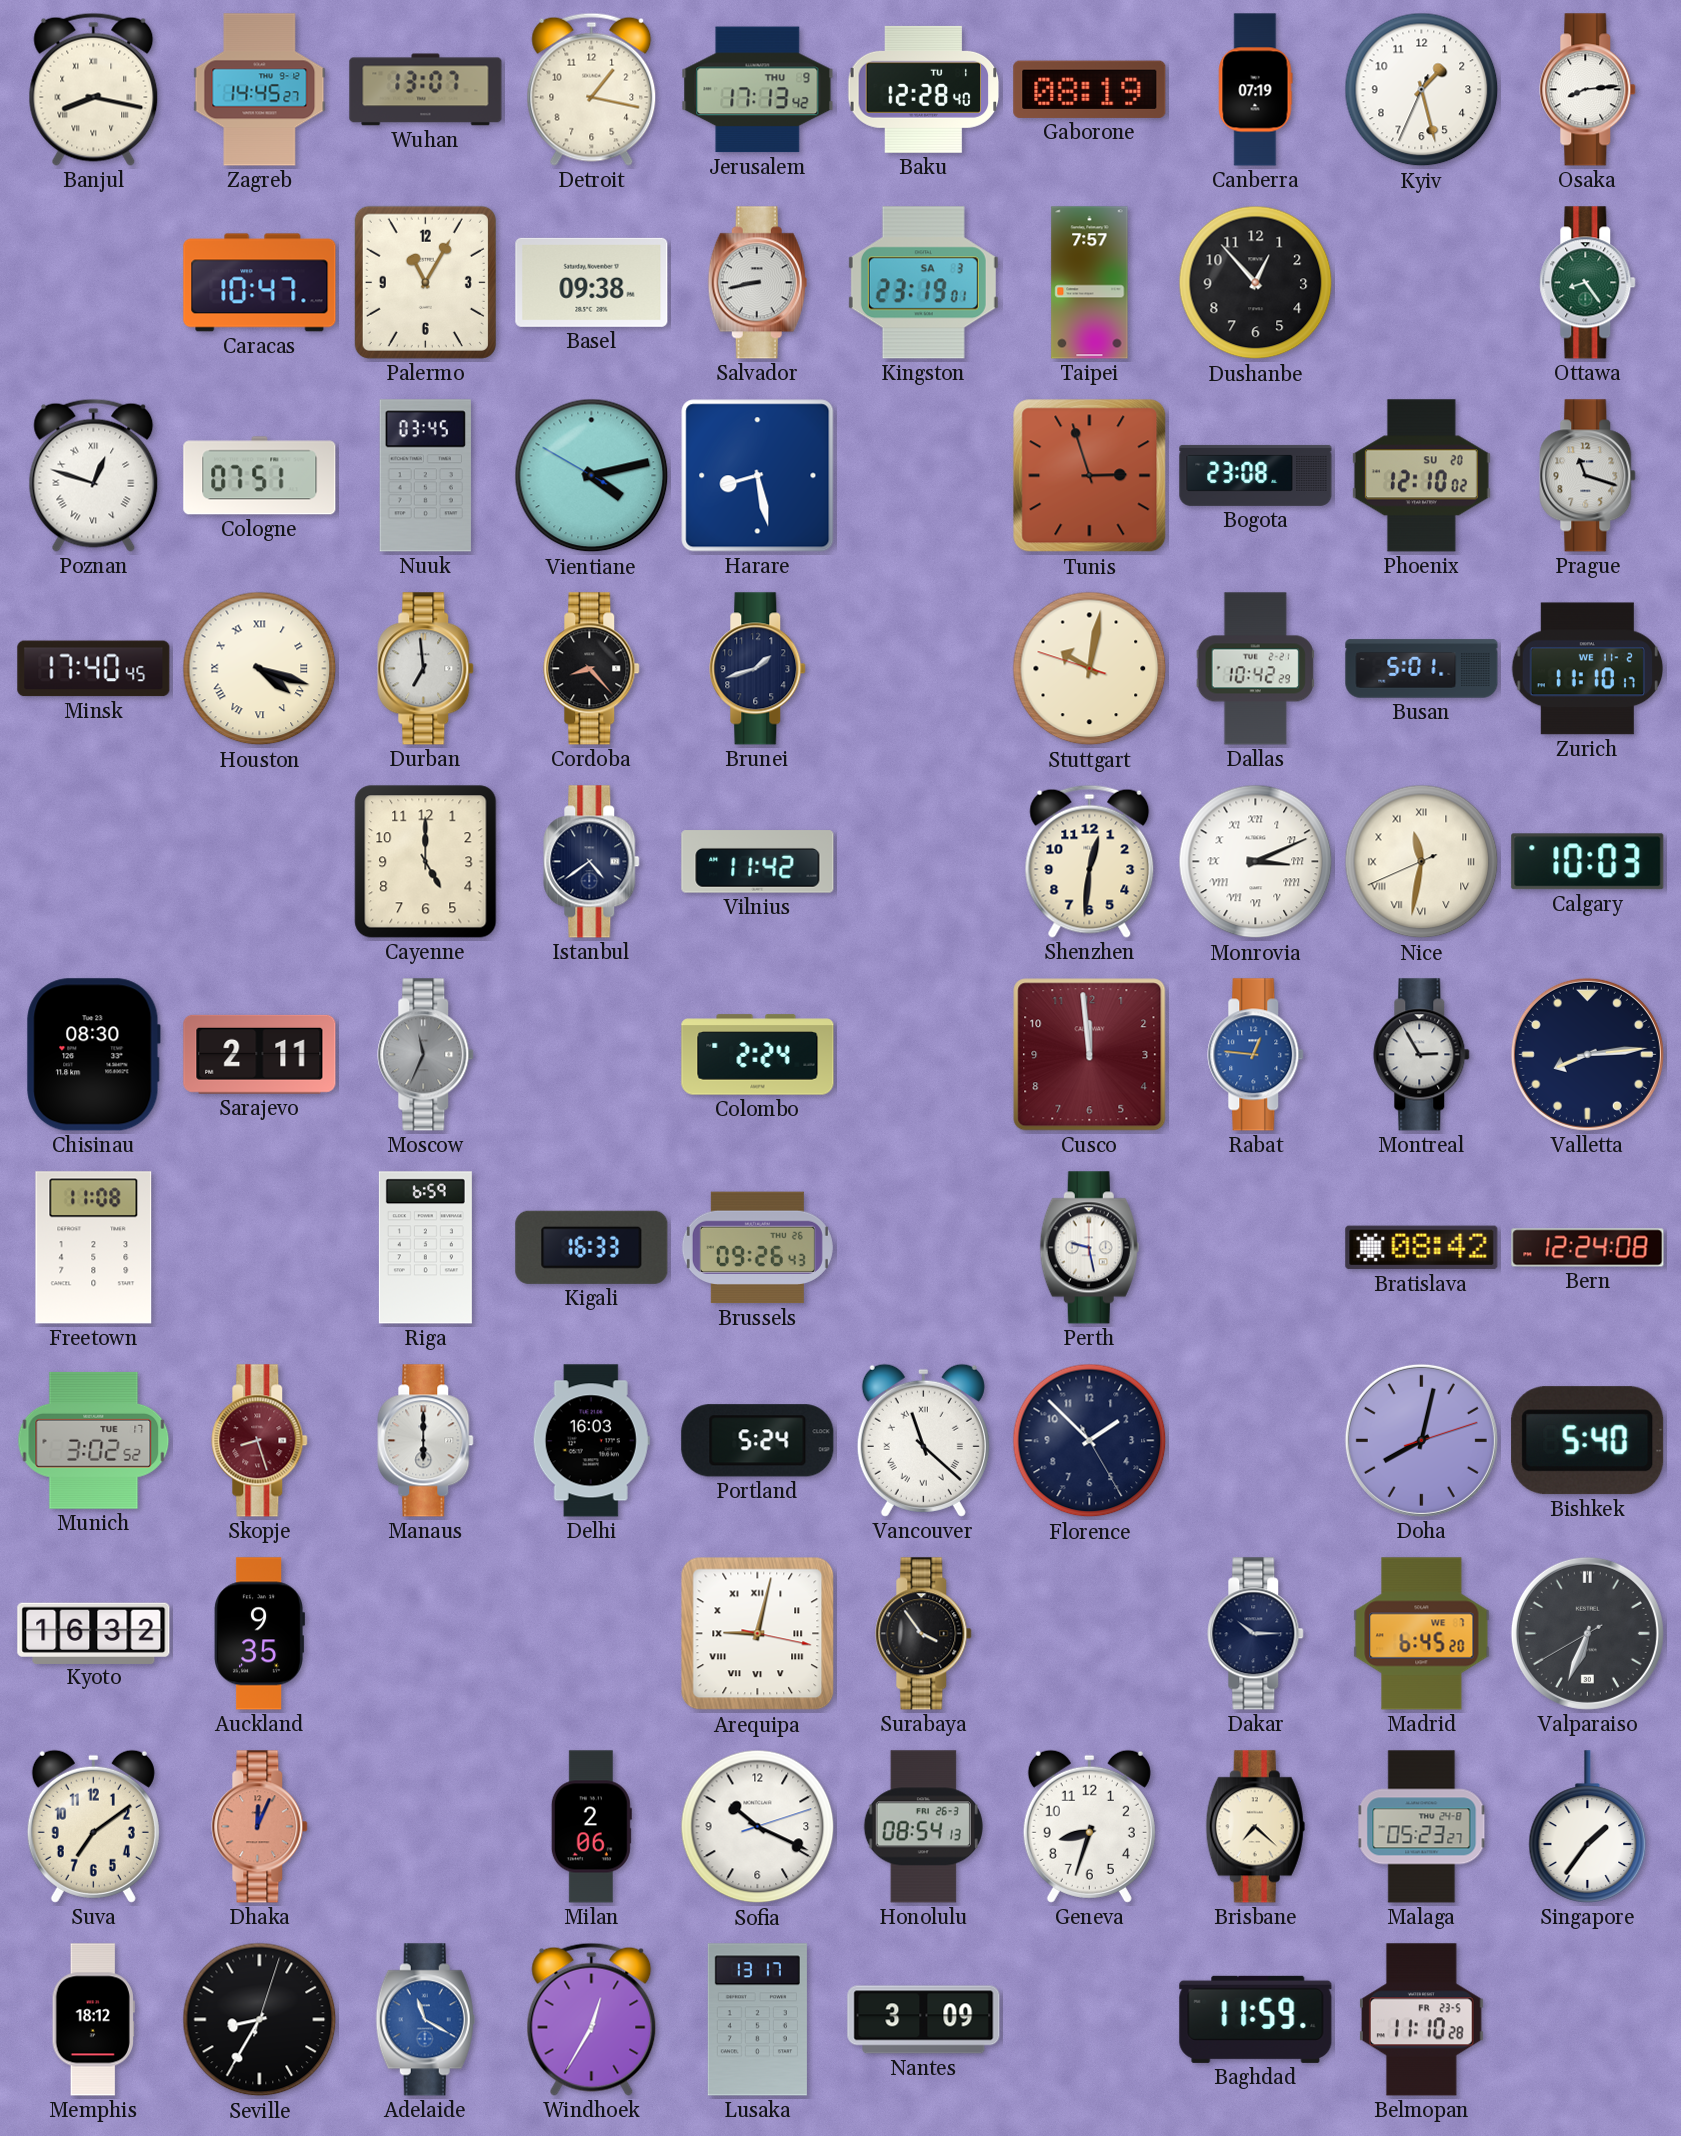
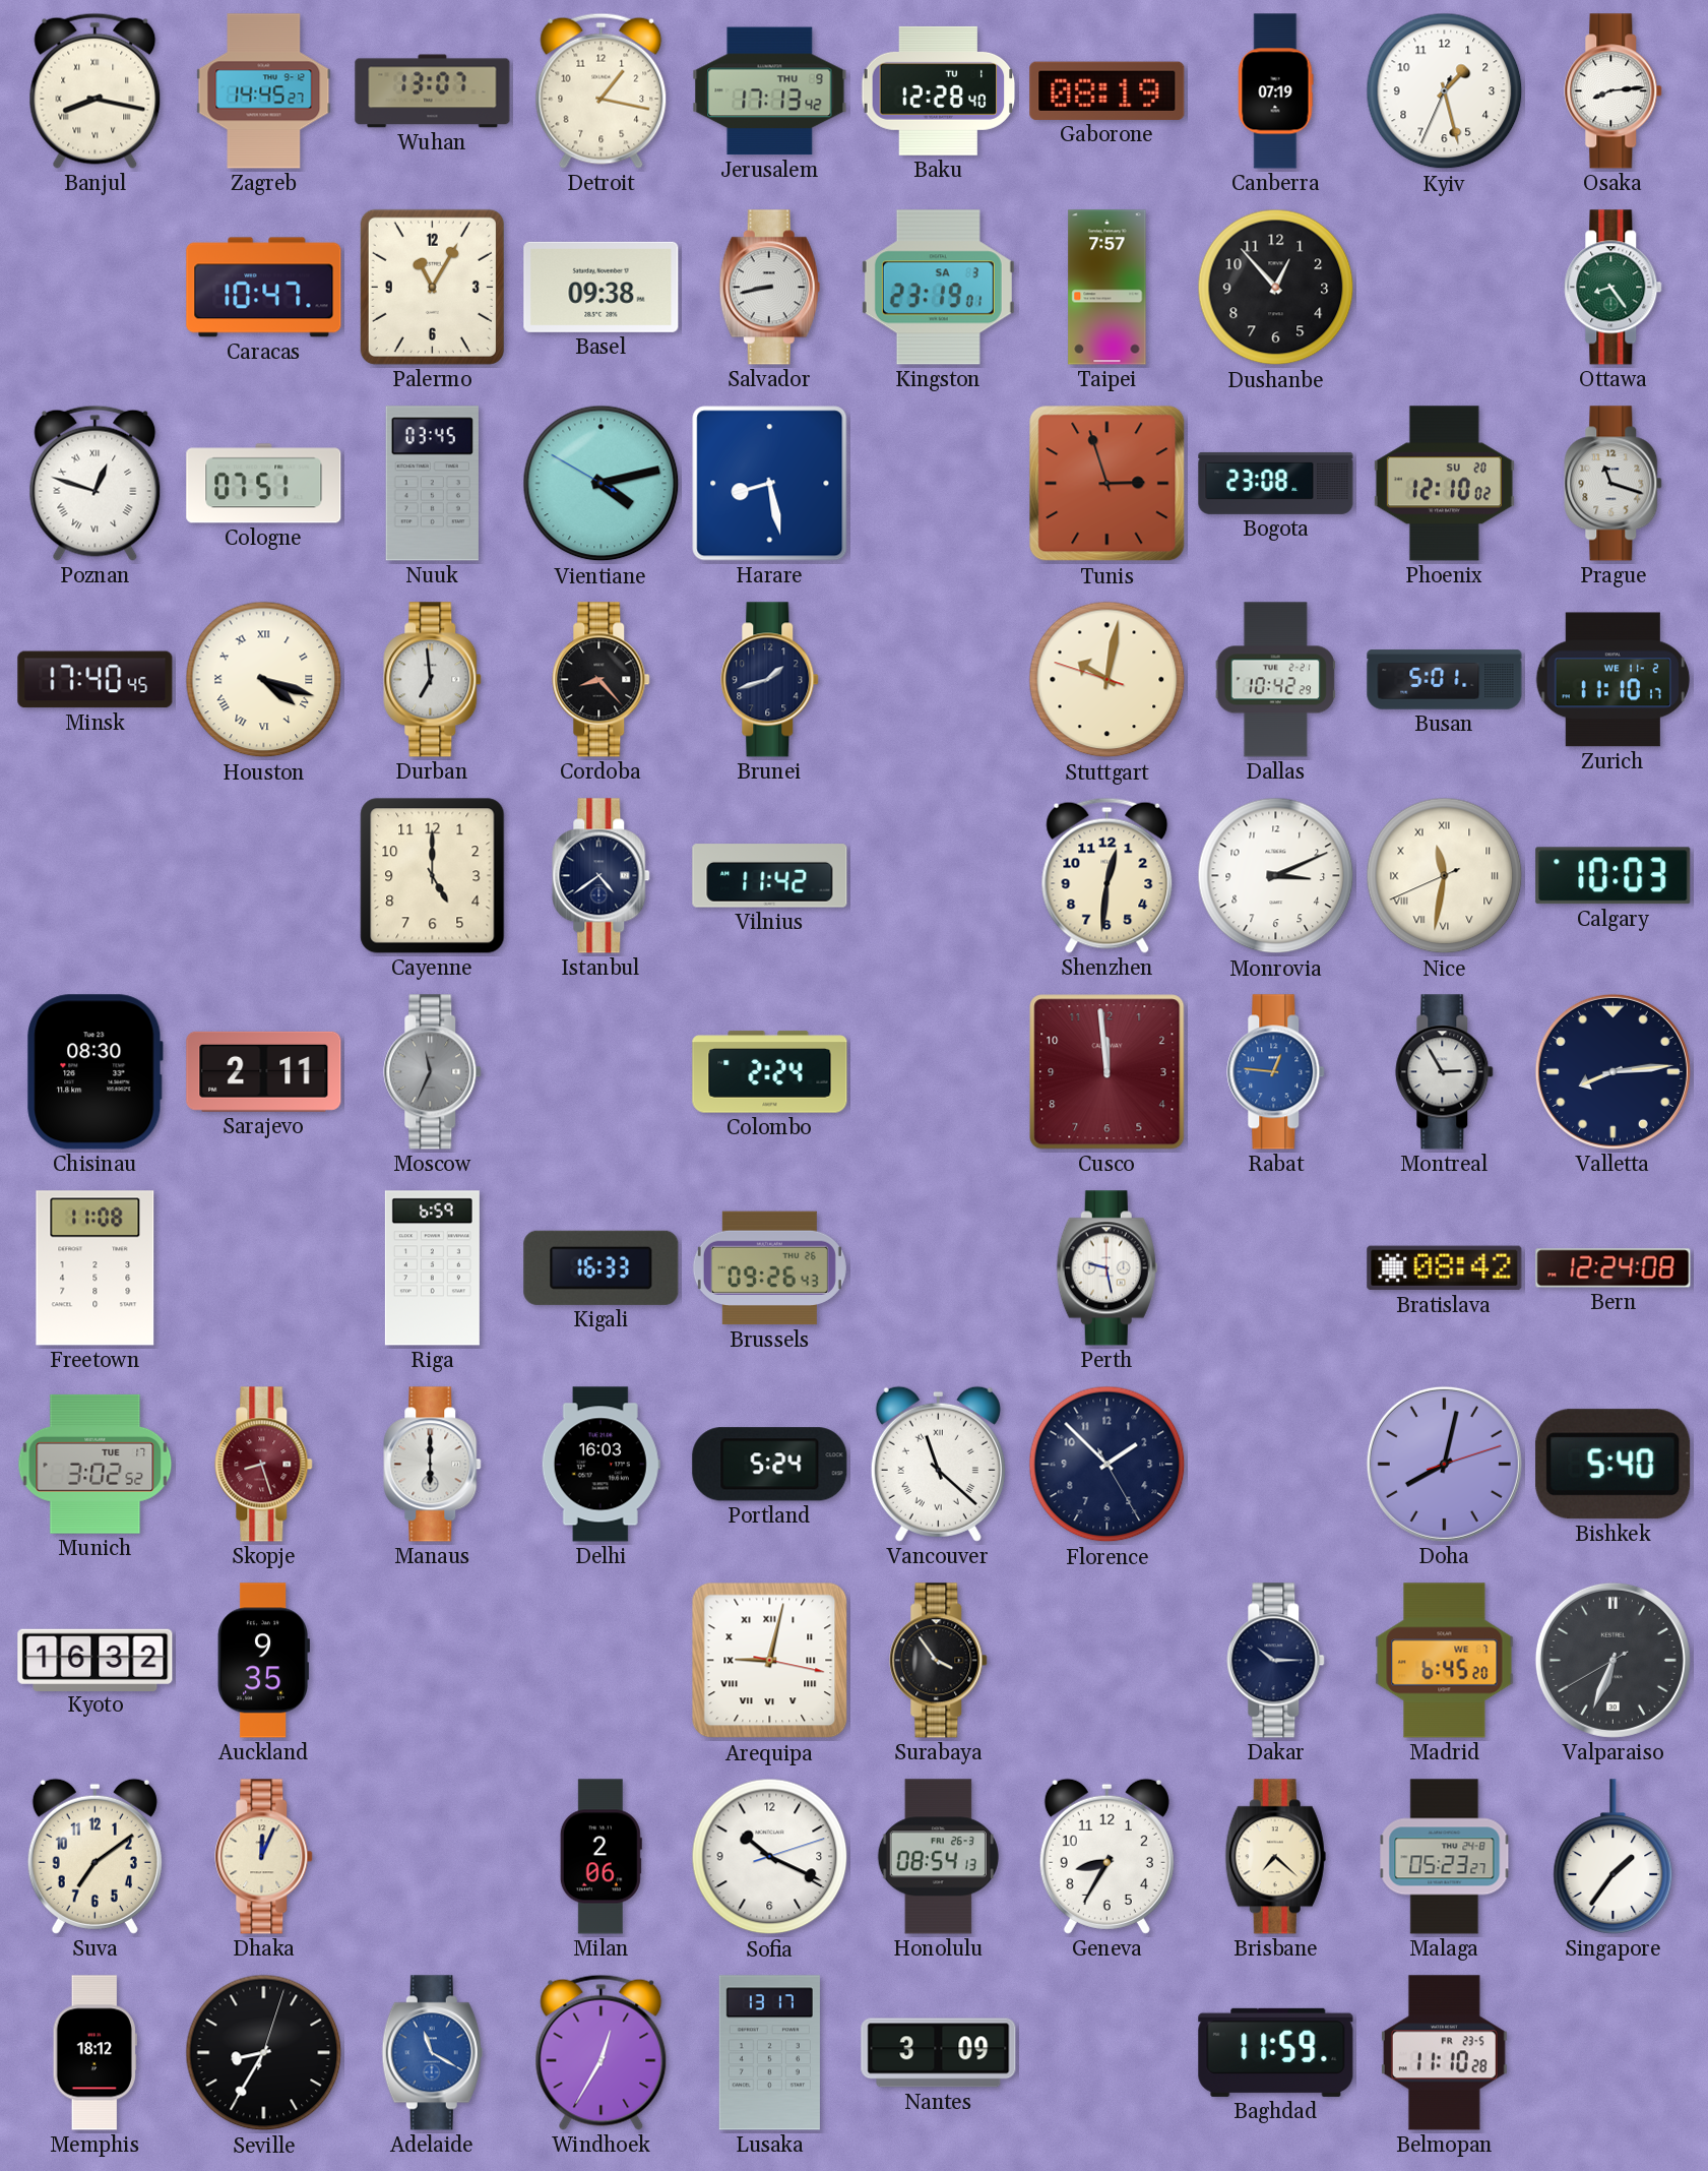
Monrovia numerals: Roman -> Arabic (1276, 876)
Dhaka dial: salmon -> cream (264, 1857)
Geneva: 8:33 -> 8:35 (1106, 1856)
